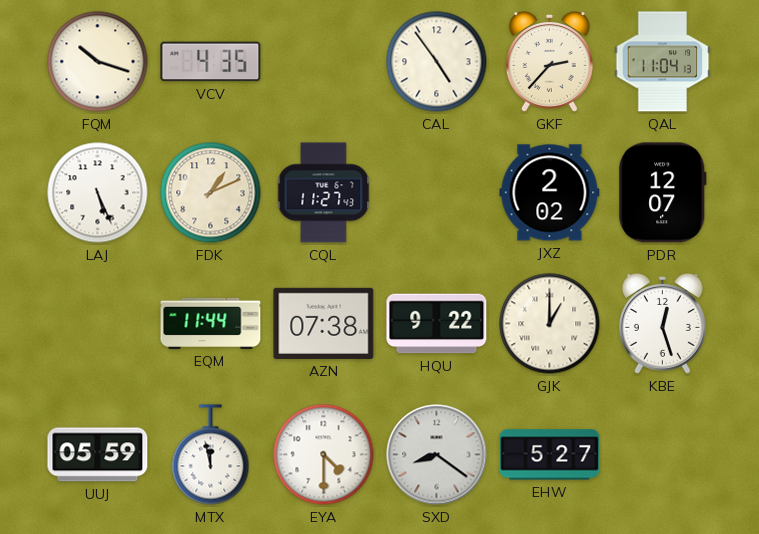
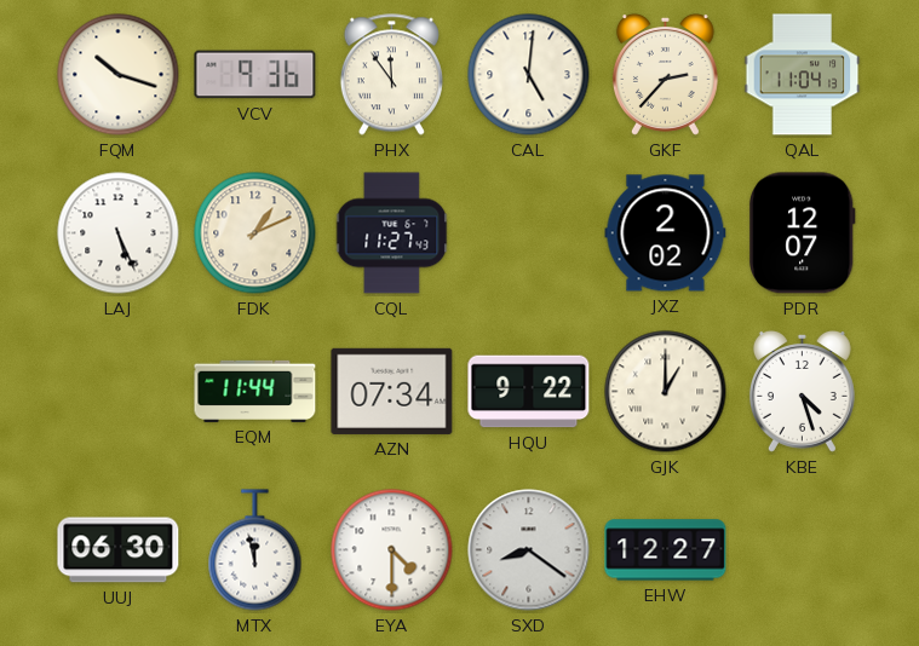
VCV: 4:35 -> 9:36 (255, 75)
PHX: none -> 11:54 (391, 75)
CAL: 4:54 -> 5:01 (529, 75)
AZN: 07:38 -> 07:34 (392, 391)
KBE: 12:27 -> 4:27 (802, 391)
UUJ: 05:59 -> 06:30 (119, 550)
EHW: 5:27 -> 12:27 (666, 550)
